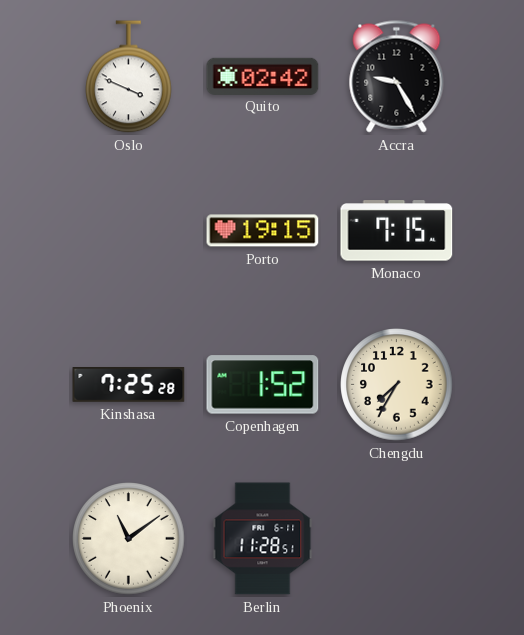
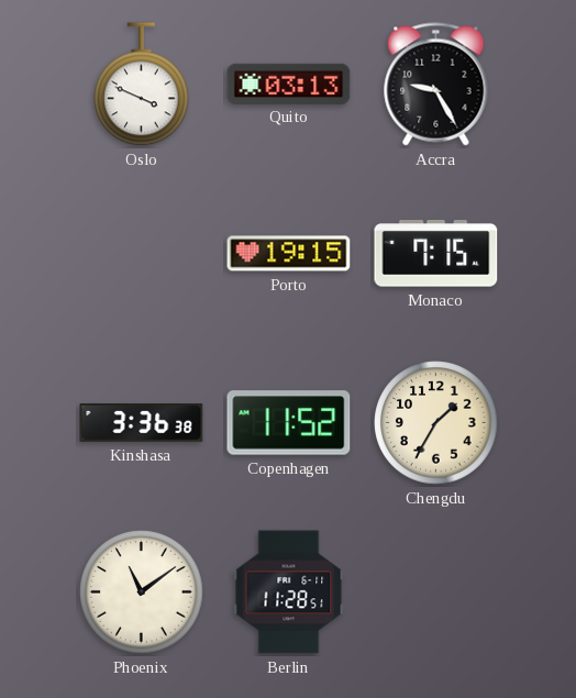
Quito: 02:42 -> 03:13 (289, 84)
Kinshasa: 7:25 -> 3:36 (142, 423)
Copenhagen: 1:52 -> 11:52 (289, 423)
Chengdu: 7:35 -> 1:35 (436, 423)
